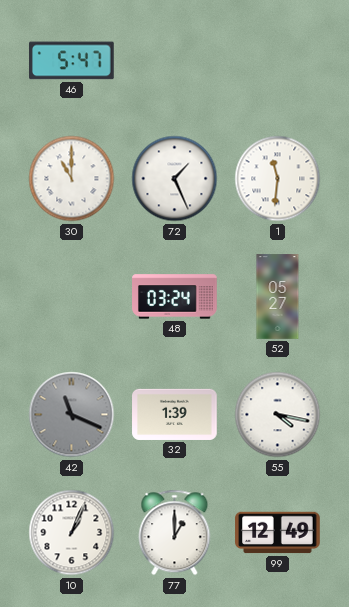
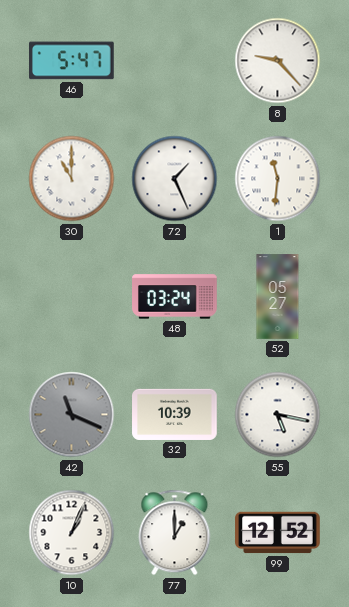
8: none -> 9:23 (278, 61)
32: 1:39 -> 10:39 (175, 414)
55: 4:17 -> 5:17 (278, 415)
99: 12:49 -> 12:52 (278, 533)
